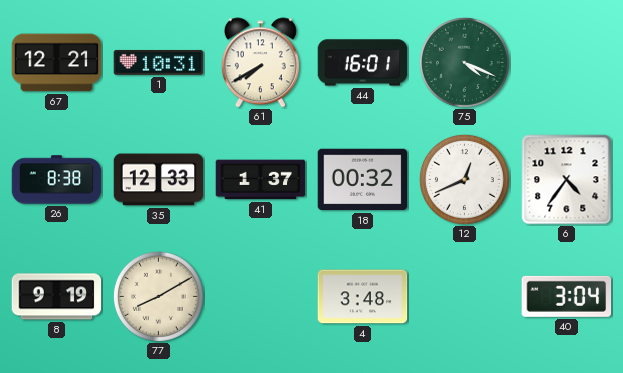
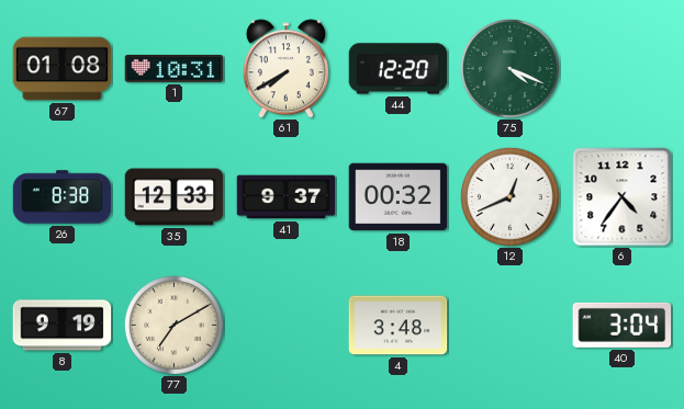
67: 12:21 -> 01:08 (63, 69)
44: 16:01 -> 12:20 (399, 69)
41: 1:37 -> 9:37 (287, 197)
77: 8:10 -> 7:10 (173, 325)
